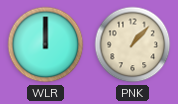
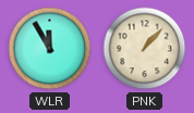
WLR: 12:00 -> 11:55 (50, 49)
